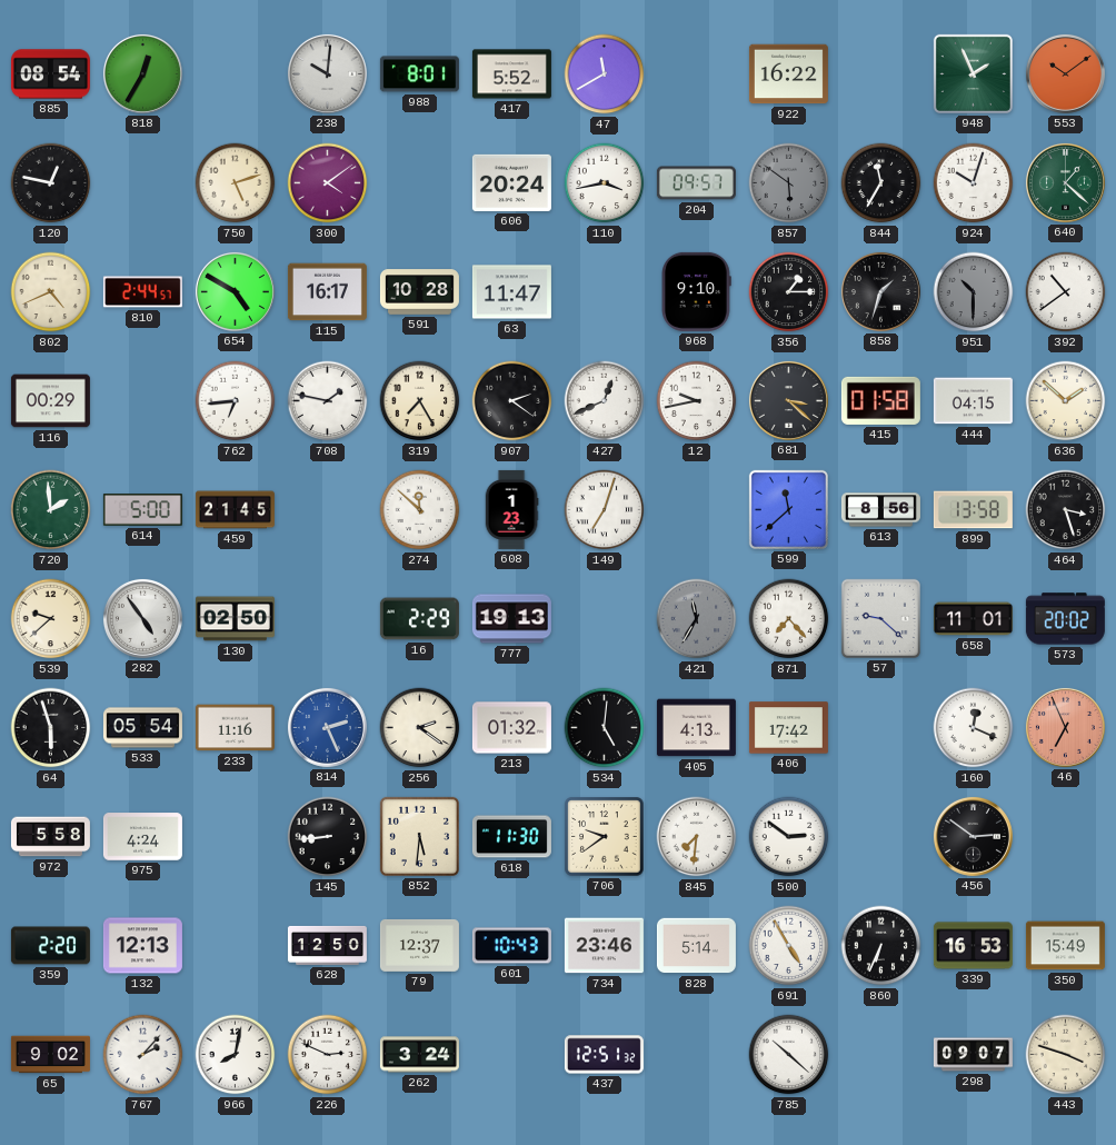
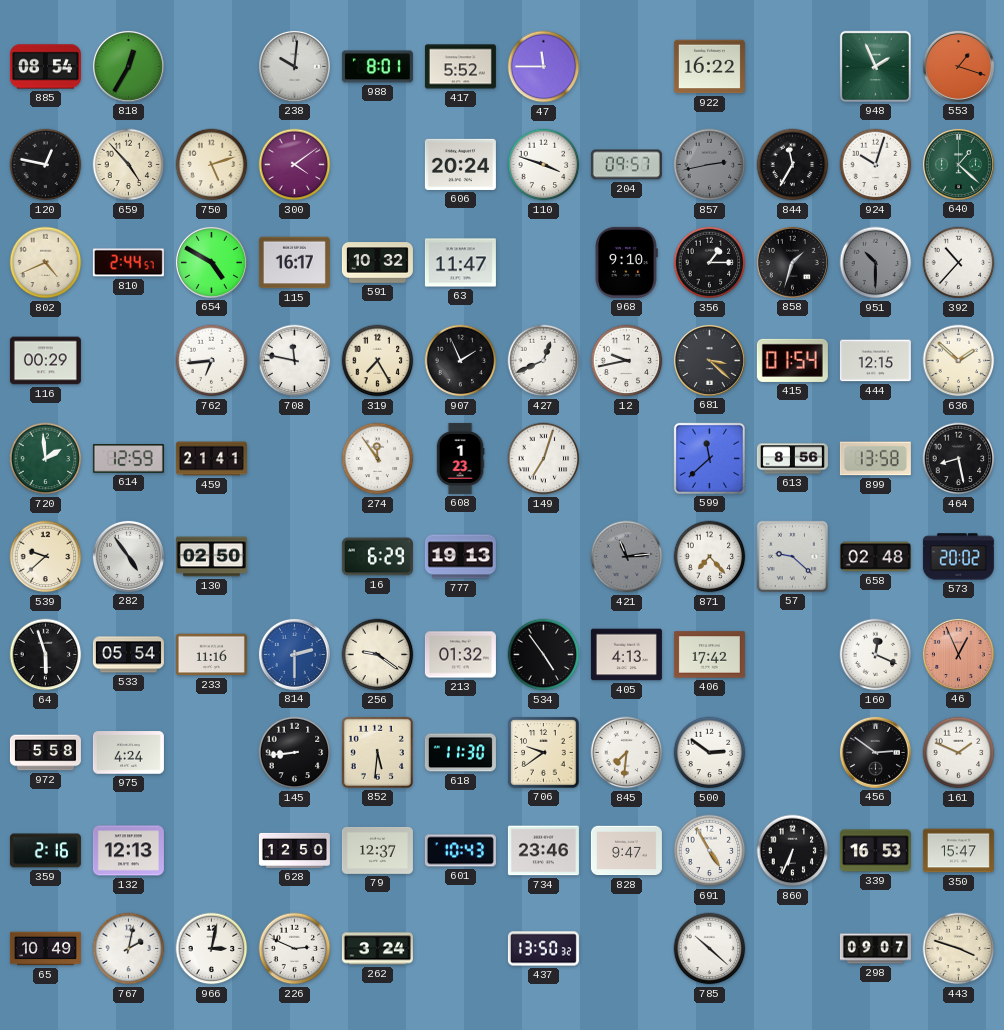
47: 11:40 -> 11:45 (544, 67)
553: 10:09 -> 1:18 (958, 66)
659: none -> 4:53 (129, 165)
110: 3:43 -> 3:48 (544, 165)
857: 5:51 -> 2:43 (710, 165)
591: 10:28 -> 10:32 (377, 263)
392: 10:39 -> 10:37 (959, 263)
708: 1:47 -> 11:47 (295, 361)
907: 2:21 -> 1:56 (461, 361)
415: 01:58 -> 01:54 (792, 360)
444: 04:15 -> 12:15 (875, 361)
614: 5:00 -> 12:59 (128, 459)
459: 21:45 -> 21:41 (211, 459)
274: 11:52 -> 11:54 (378, 459)
464: 3:27 -> 8:28 (959, 459)
16: 2:29 -> 6:29 (377, 557)
421: 11:35 -> 11:14 (627, 557)
658: 11:01 -> 02:48 (875, 557)
814: 2:26 -> 2:30 (294, 654)
256: 2:21 -> 9:21 (378, 655)
534: 5:01 -> 4:54 (544, 655)
46: 6:56 -> 12:56 (958, 654)
161: none -> 1:49 (959, 753)
359: 2:20 -> 2:16 (45, 851)
828: 5:14 -> 9:47 (626, 851)
350: 15:49 -> 15:47 (958, 851)
65: 9:02 -> 10:49 (45, 949)
767: 2:07 -> 2:02 (129, 949)
966: 8:02 -> 3:02 (212, 949)
437: 12:51 -> 13:50 (543, 949)
